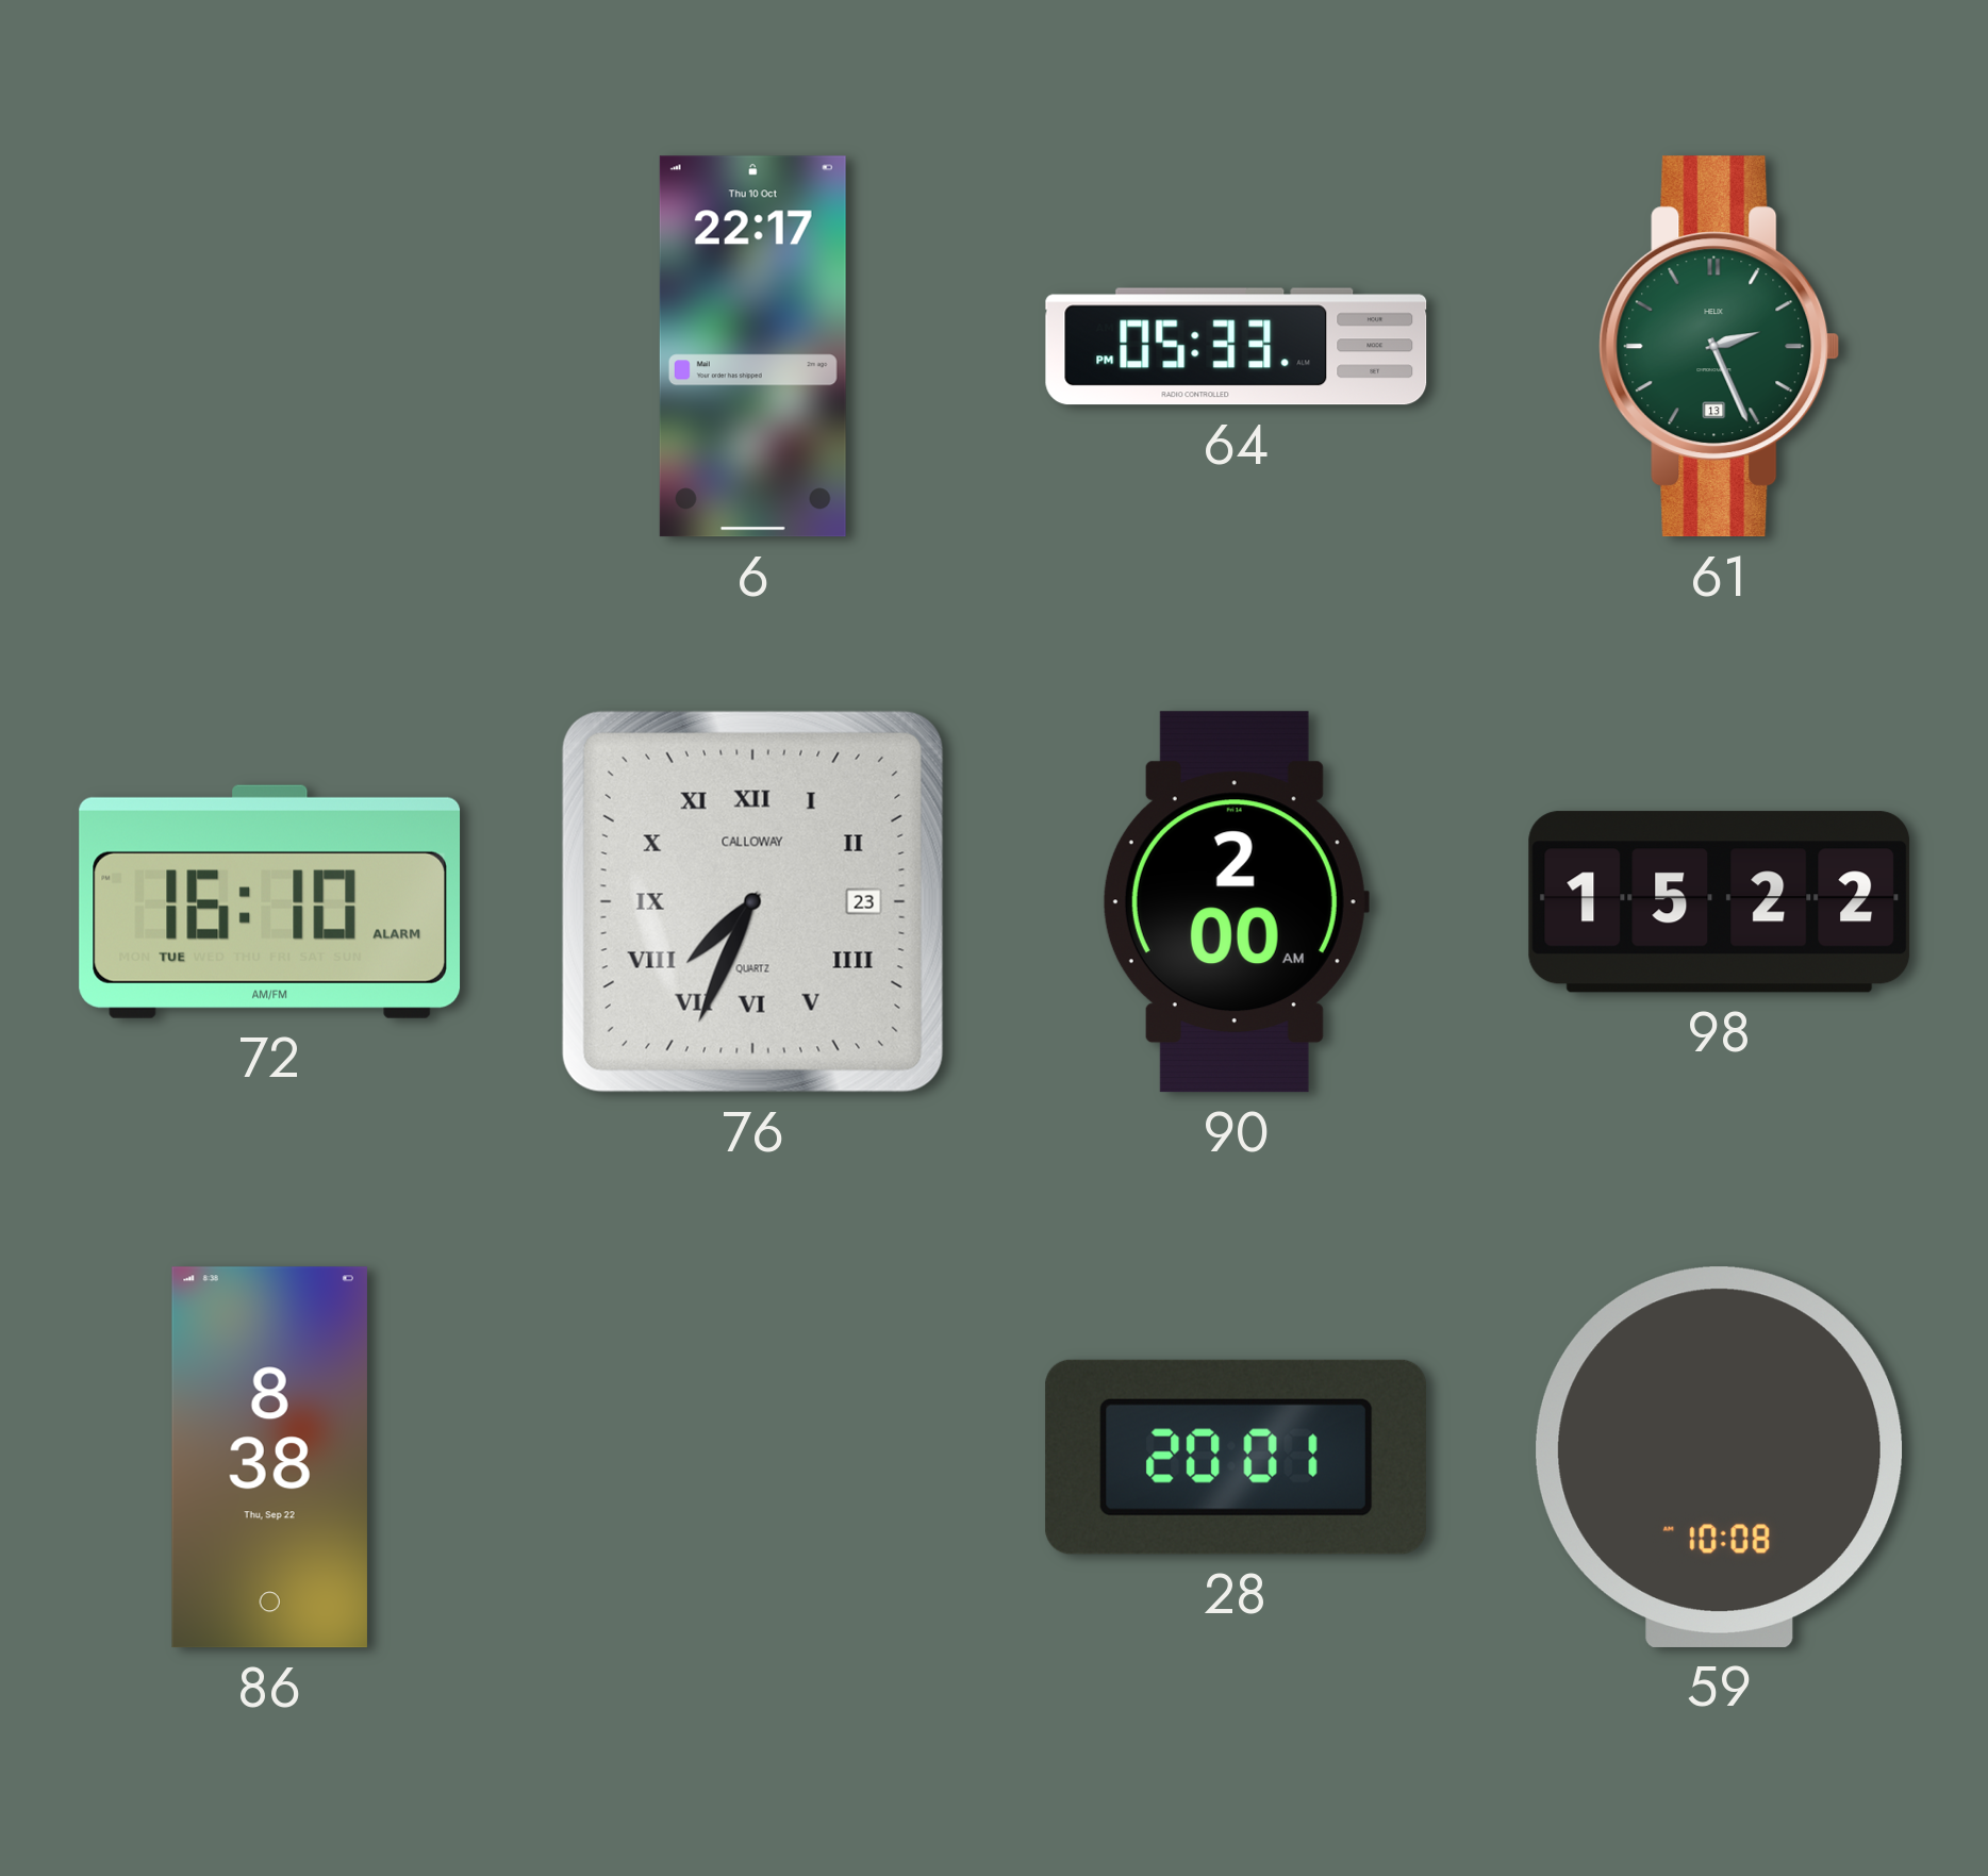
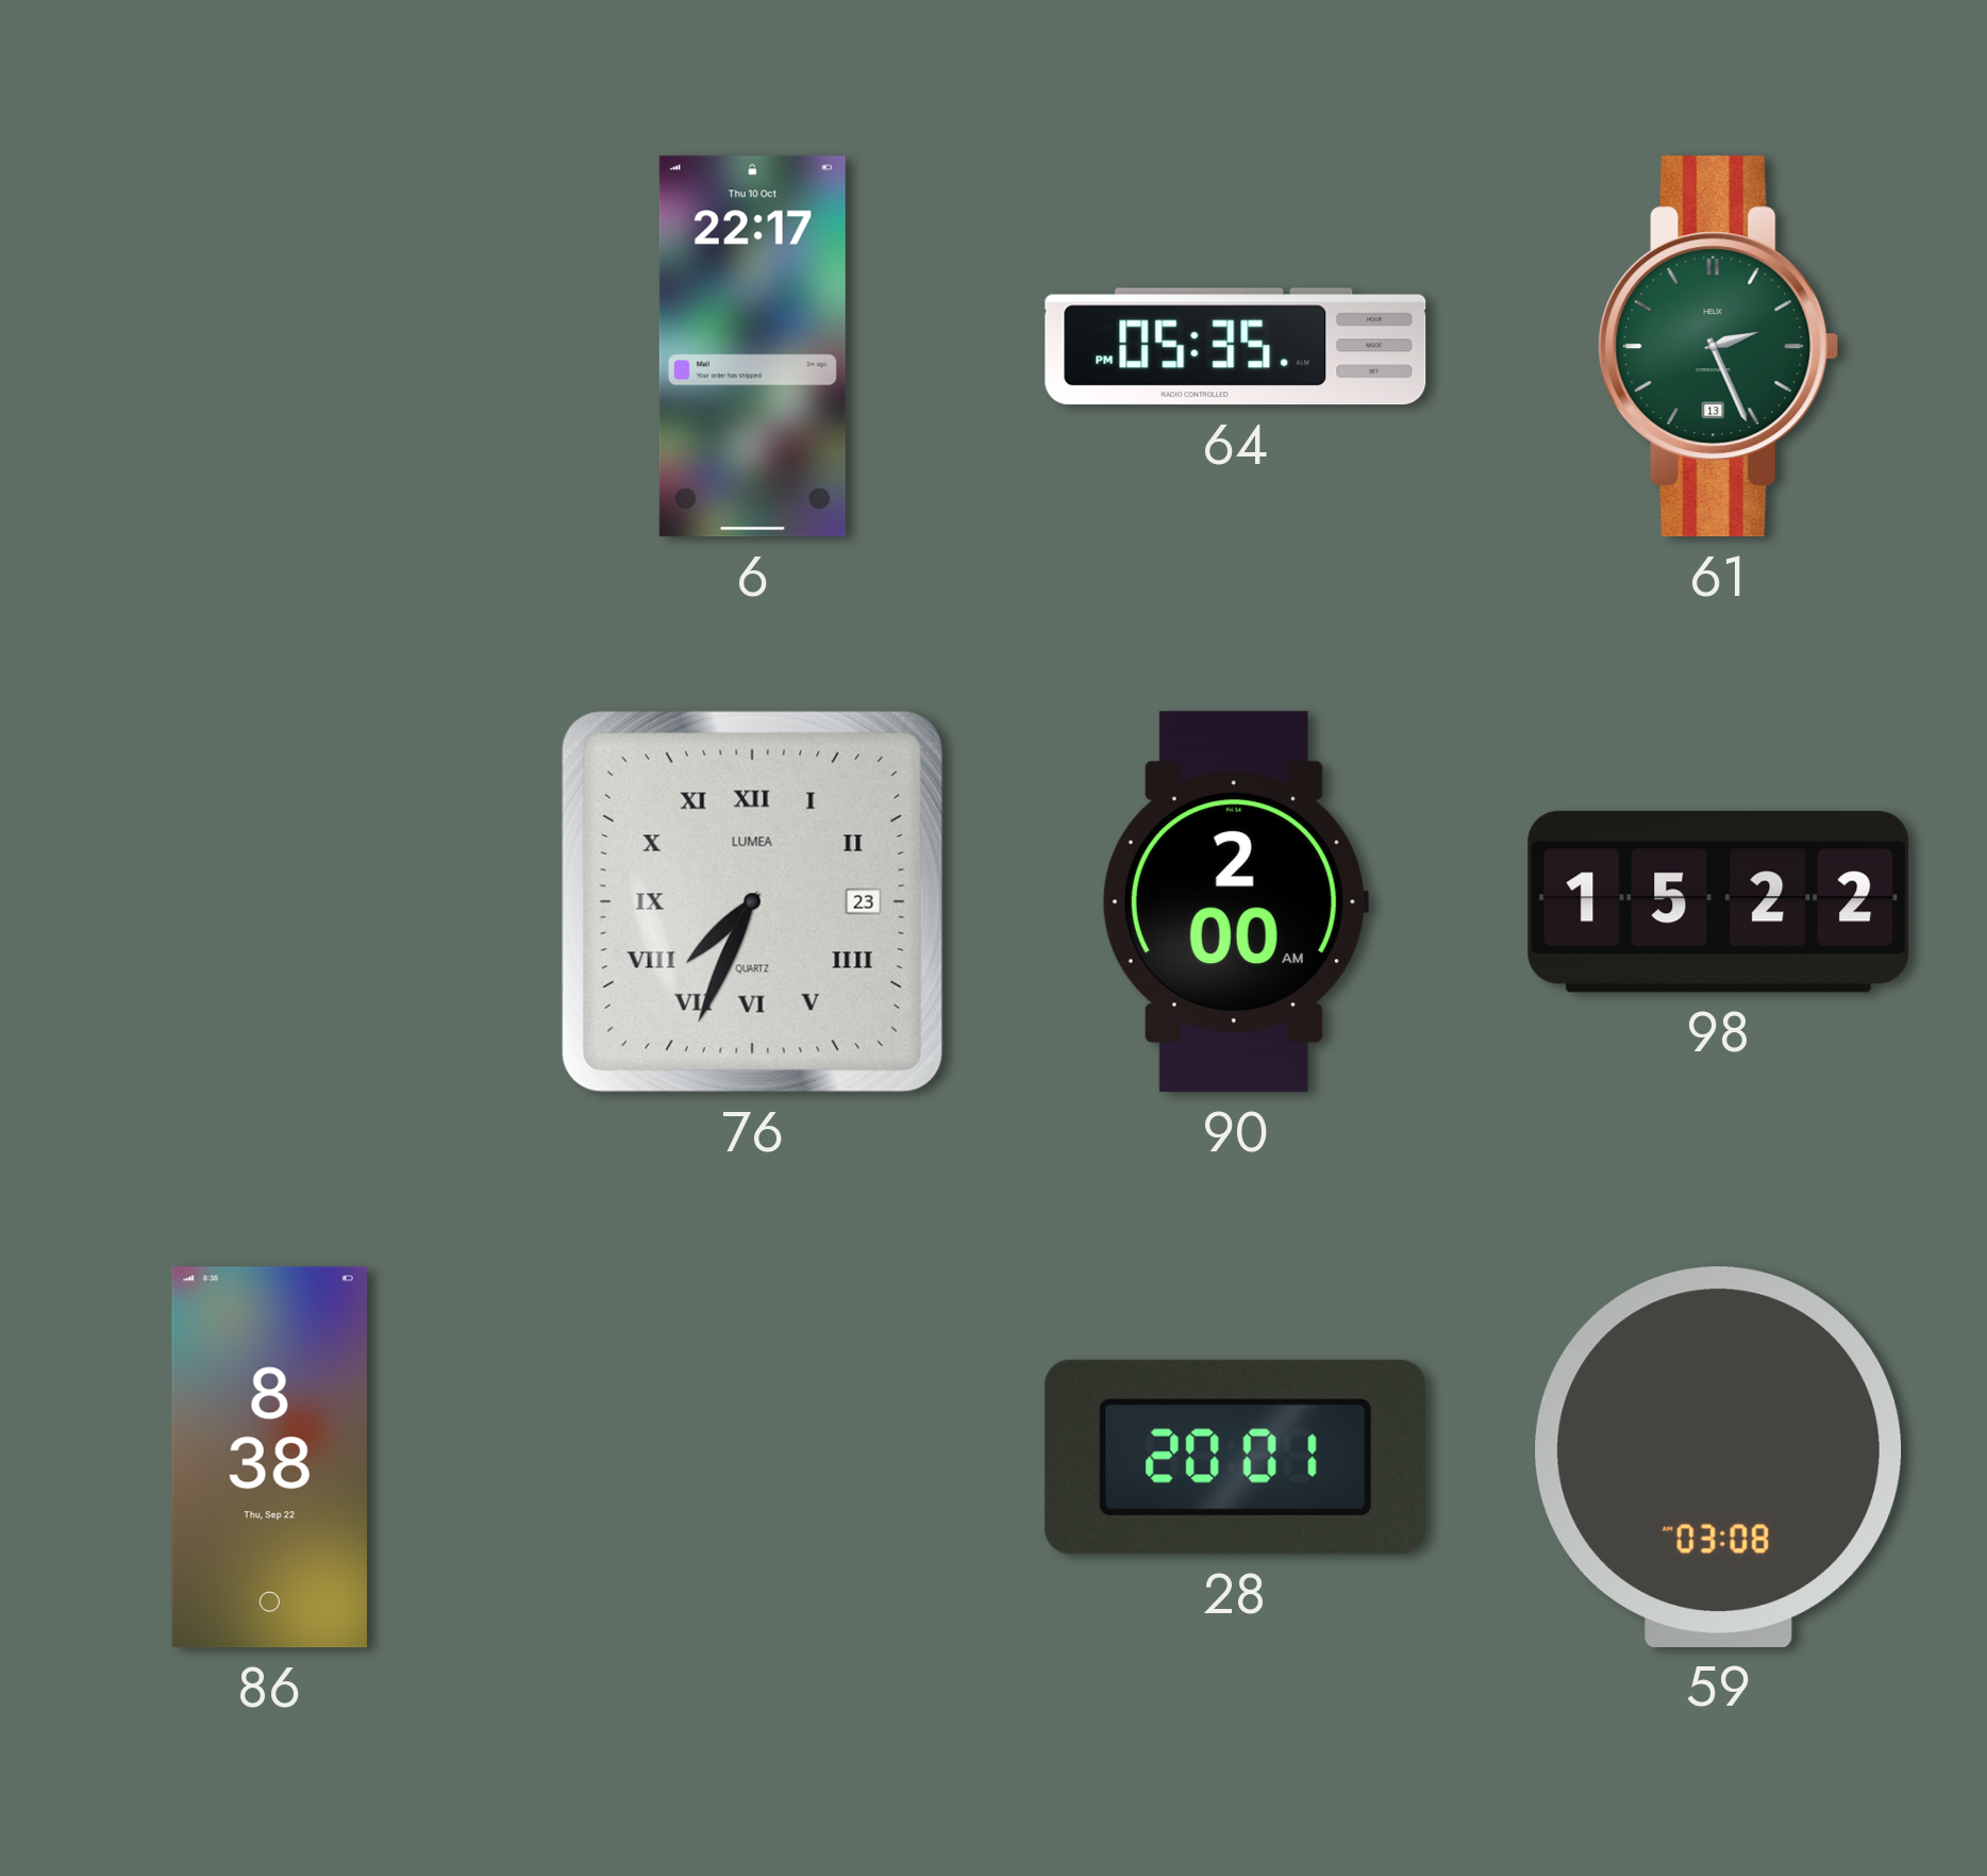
64: 05:33 -> 05:35 (1236, 347)
72: 16:10 -> none (270, 901)
76 brand: CALLOWAY -> LUMEA (752, 901)
59: 10:08 -> 03:08 (1719, 1457)
